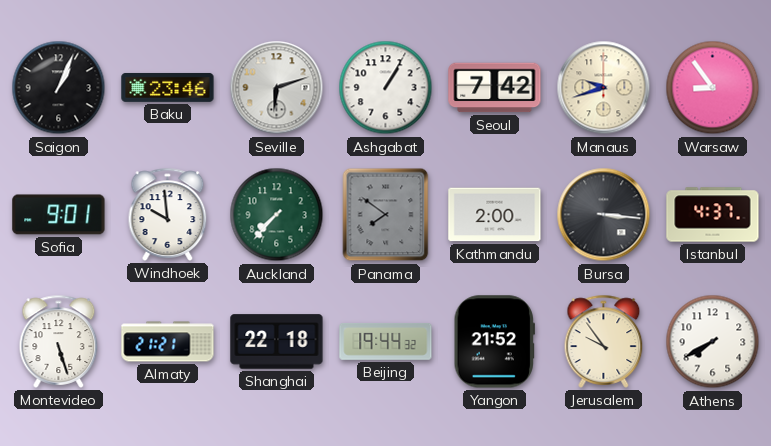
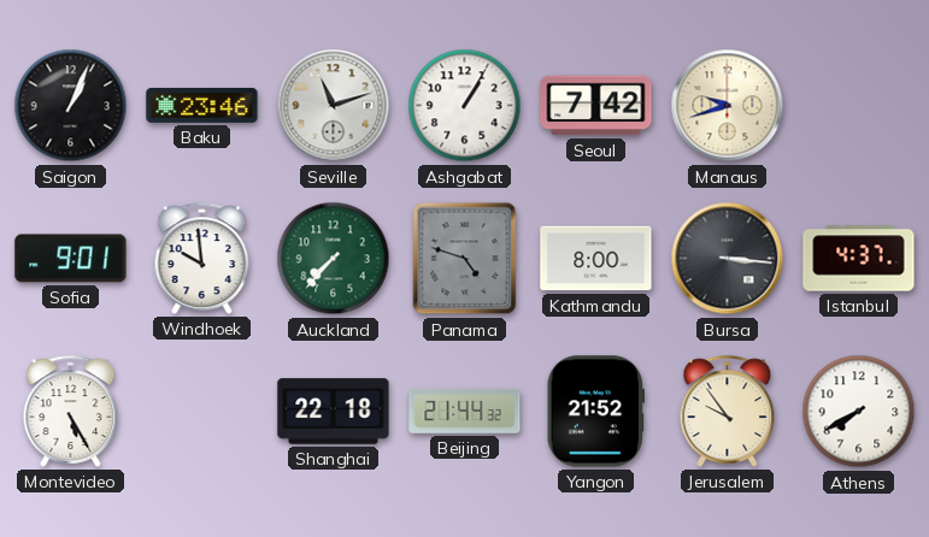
Seville: 6:12 -> 11:12 (334, 106)
Warsaw: 8:54 -> none (713, 88)
Panama: 7:51 -> 4:48 (465, 259)
Kathmandu: 2:00 -> 8:00 (596, 259)
Montevideo: 5:27 -> 5:25 (71, 411)
Almaty: 21:21 -> none (168, 342)
Beijing: 19:44 -> 21:44 (465, 411)
